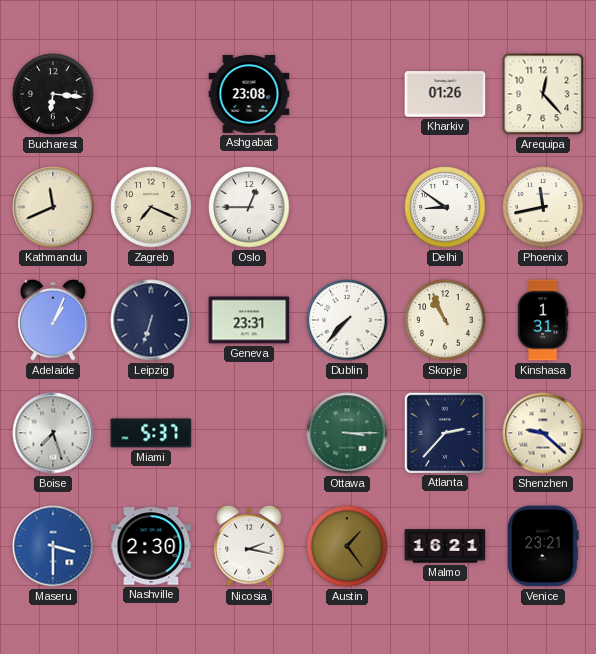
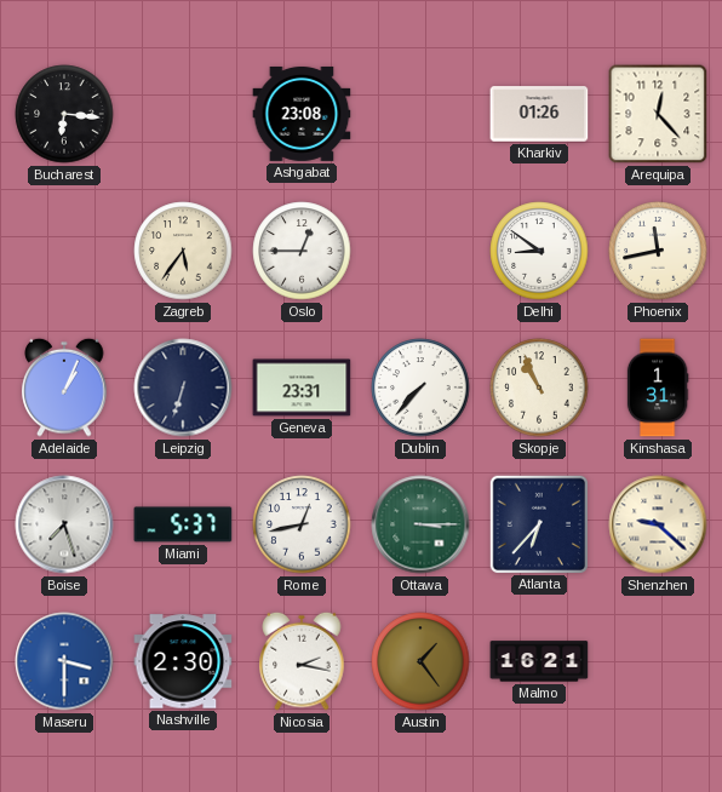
Kathmandu: 11:41 -> none (53, 207)
Zagreb: 7:19 -> 5:36 (183, 251)
Rome: none -> 12:43 (302, 524)
Atlanta: 2:37 -> 6:37 (538, 523)
Venice: 23:21 -> none (543, 546)
